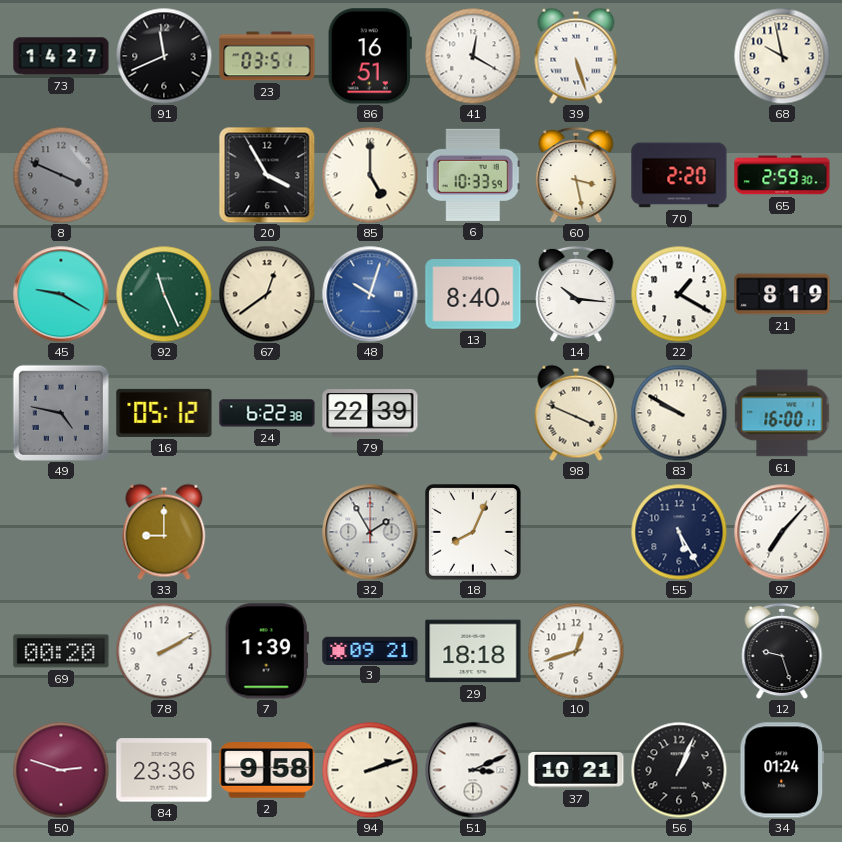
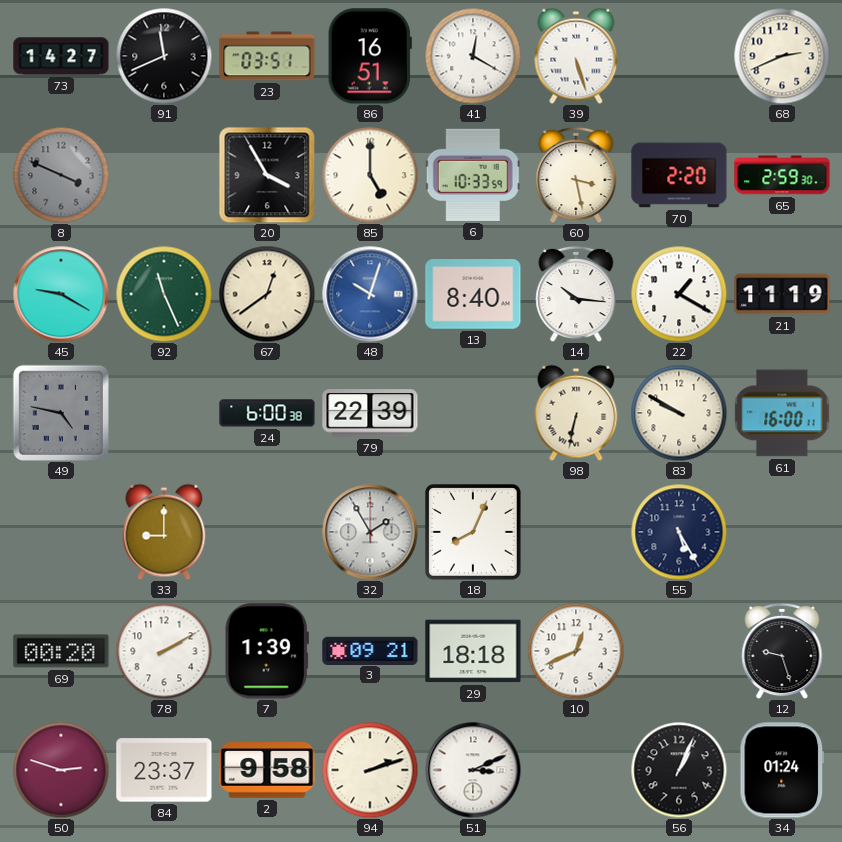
68: 9:58 -> 2:41 (782, 56)
21: 8:19 -> 11:19 (782, 294)
16: 05:12 -> none (164, 413)
24: 6:22 -> 6:00 (267, 413)
98: 3:49 -> 6:32 (576, 413)
97: 7:07 -> none (782, 532)
10: 12:42 -> 12:41 (576, 651)
84: 23:36 -> 23:37 (164, 770)
37: 10:21 -> none (576, 770)
